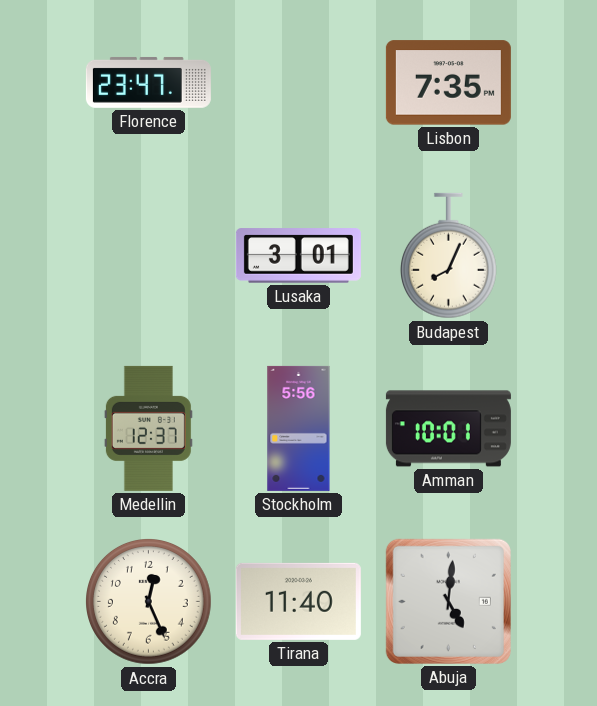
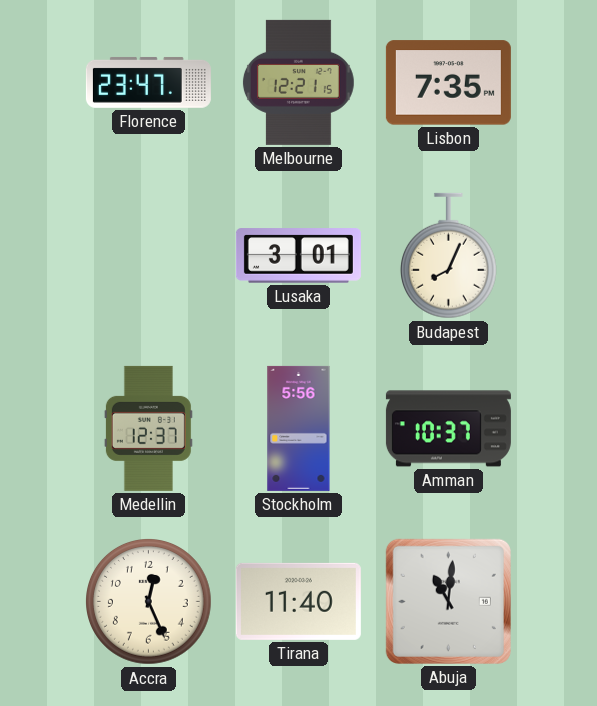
Melbourne: none -> 12:21 (298, 82)
Amman: 10:01 -> 10:37 (448, 429)
Abuja: 5:01 -> 11:01 (448, 601)
